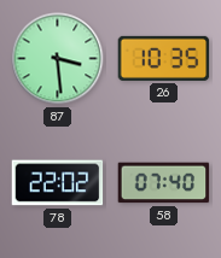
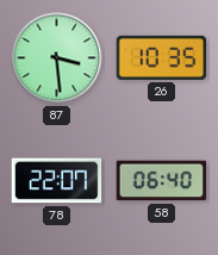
78: 22:02 -> 22:07 (57, 181)
58: 07:40 -> 06:40 (162, 181)
